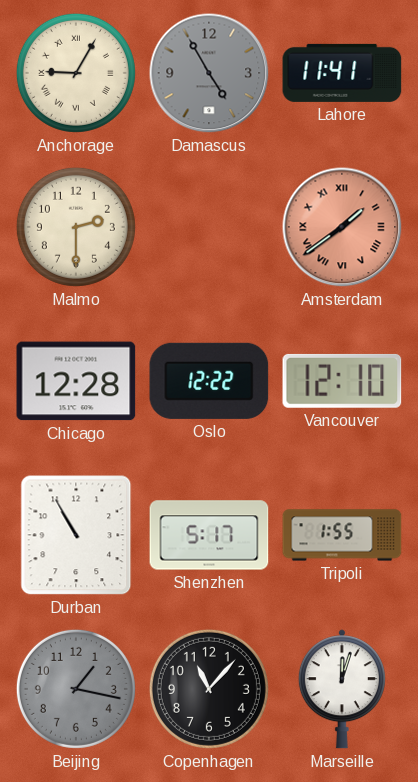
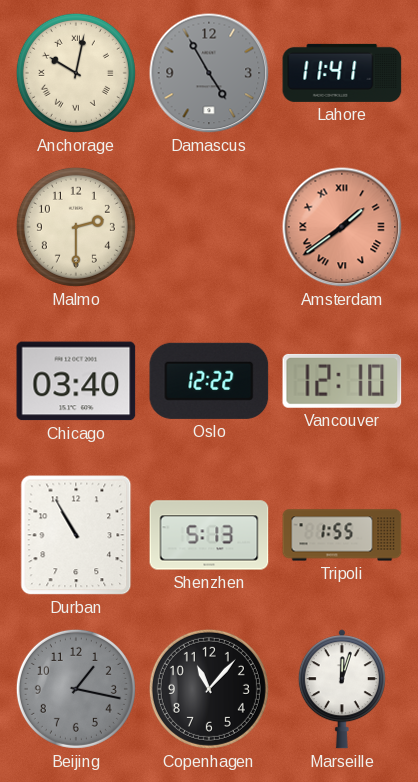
Anchorage: 9:05 -> 10:02 (76, 73)
Chicago: 12:28 -> 03:40 (76, 381)
Shenzhen: 5:17 -> 5:13 (209, 535)
